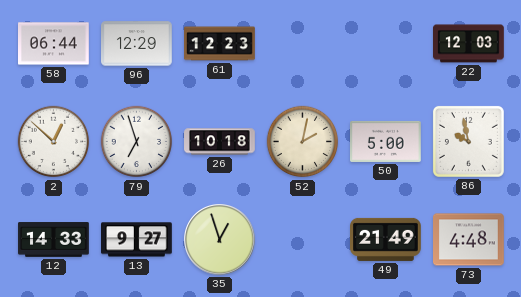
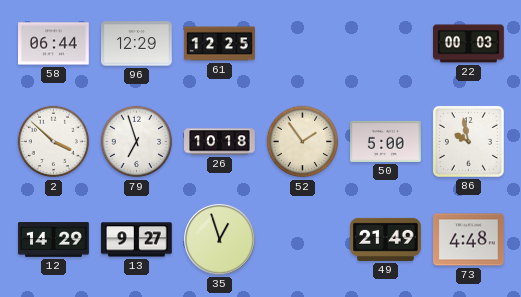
61: 12:23 -> 12:25 (220, 44)
22: 12:03 -> 00:03 (469, 44)
2: 12:52 -> 3:52 (54, 142)
52: 2:02 -> 1:54 (303, 142)
12: 14:33 -> 14:29 (54, 240)
